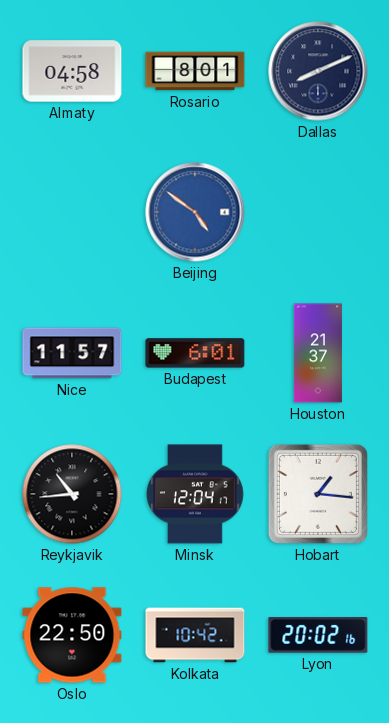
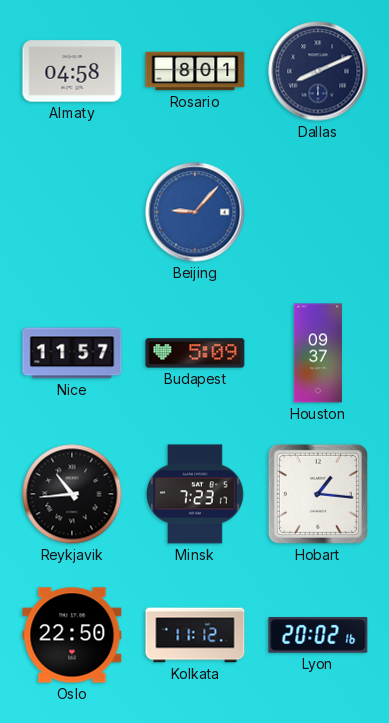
Beijing: 4:51 -> 9:07 (195, 212)
Budapest: 6:01 -> 5:09 (195, 353)
Houston: 21:37 -> 09:37 (318, 353)
Minsk: 12:04 -> 7:23 (196, 494)
Kolkata: 10:42 -> 11:12 (195, 635)
